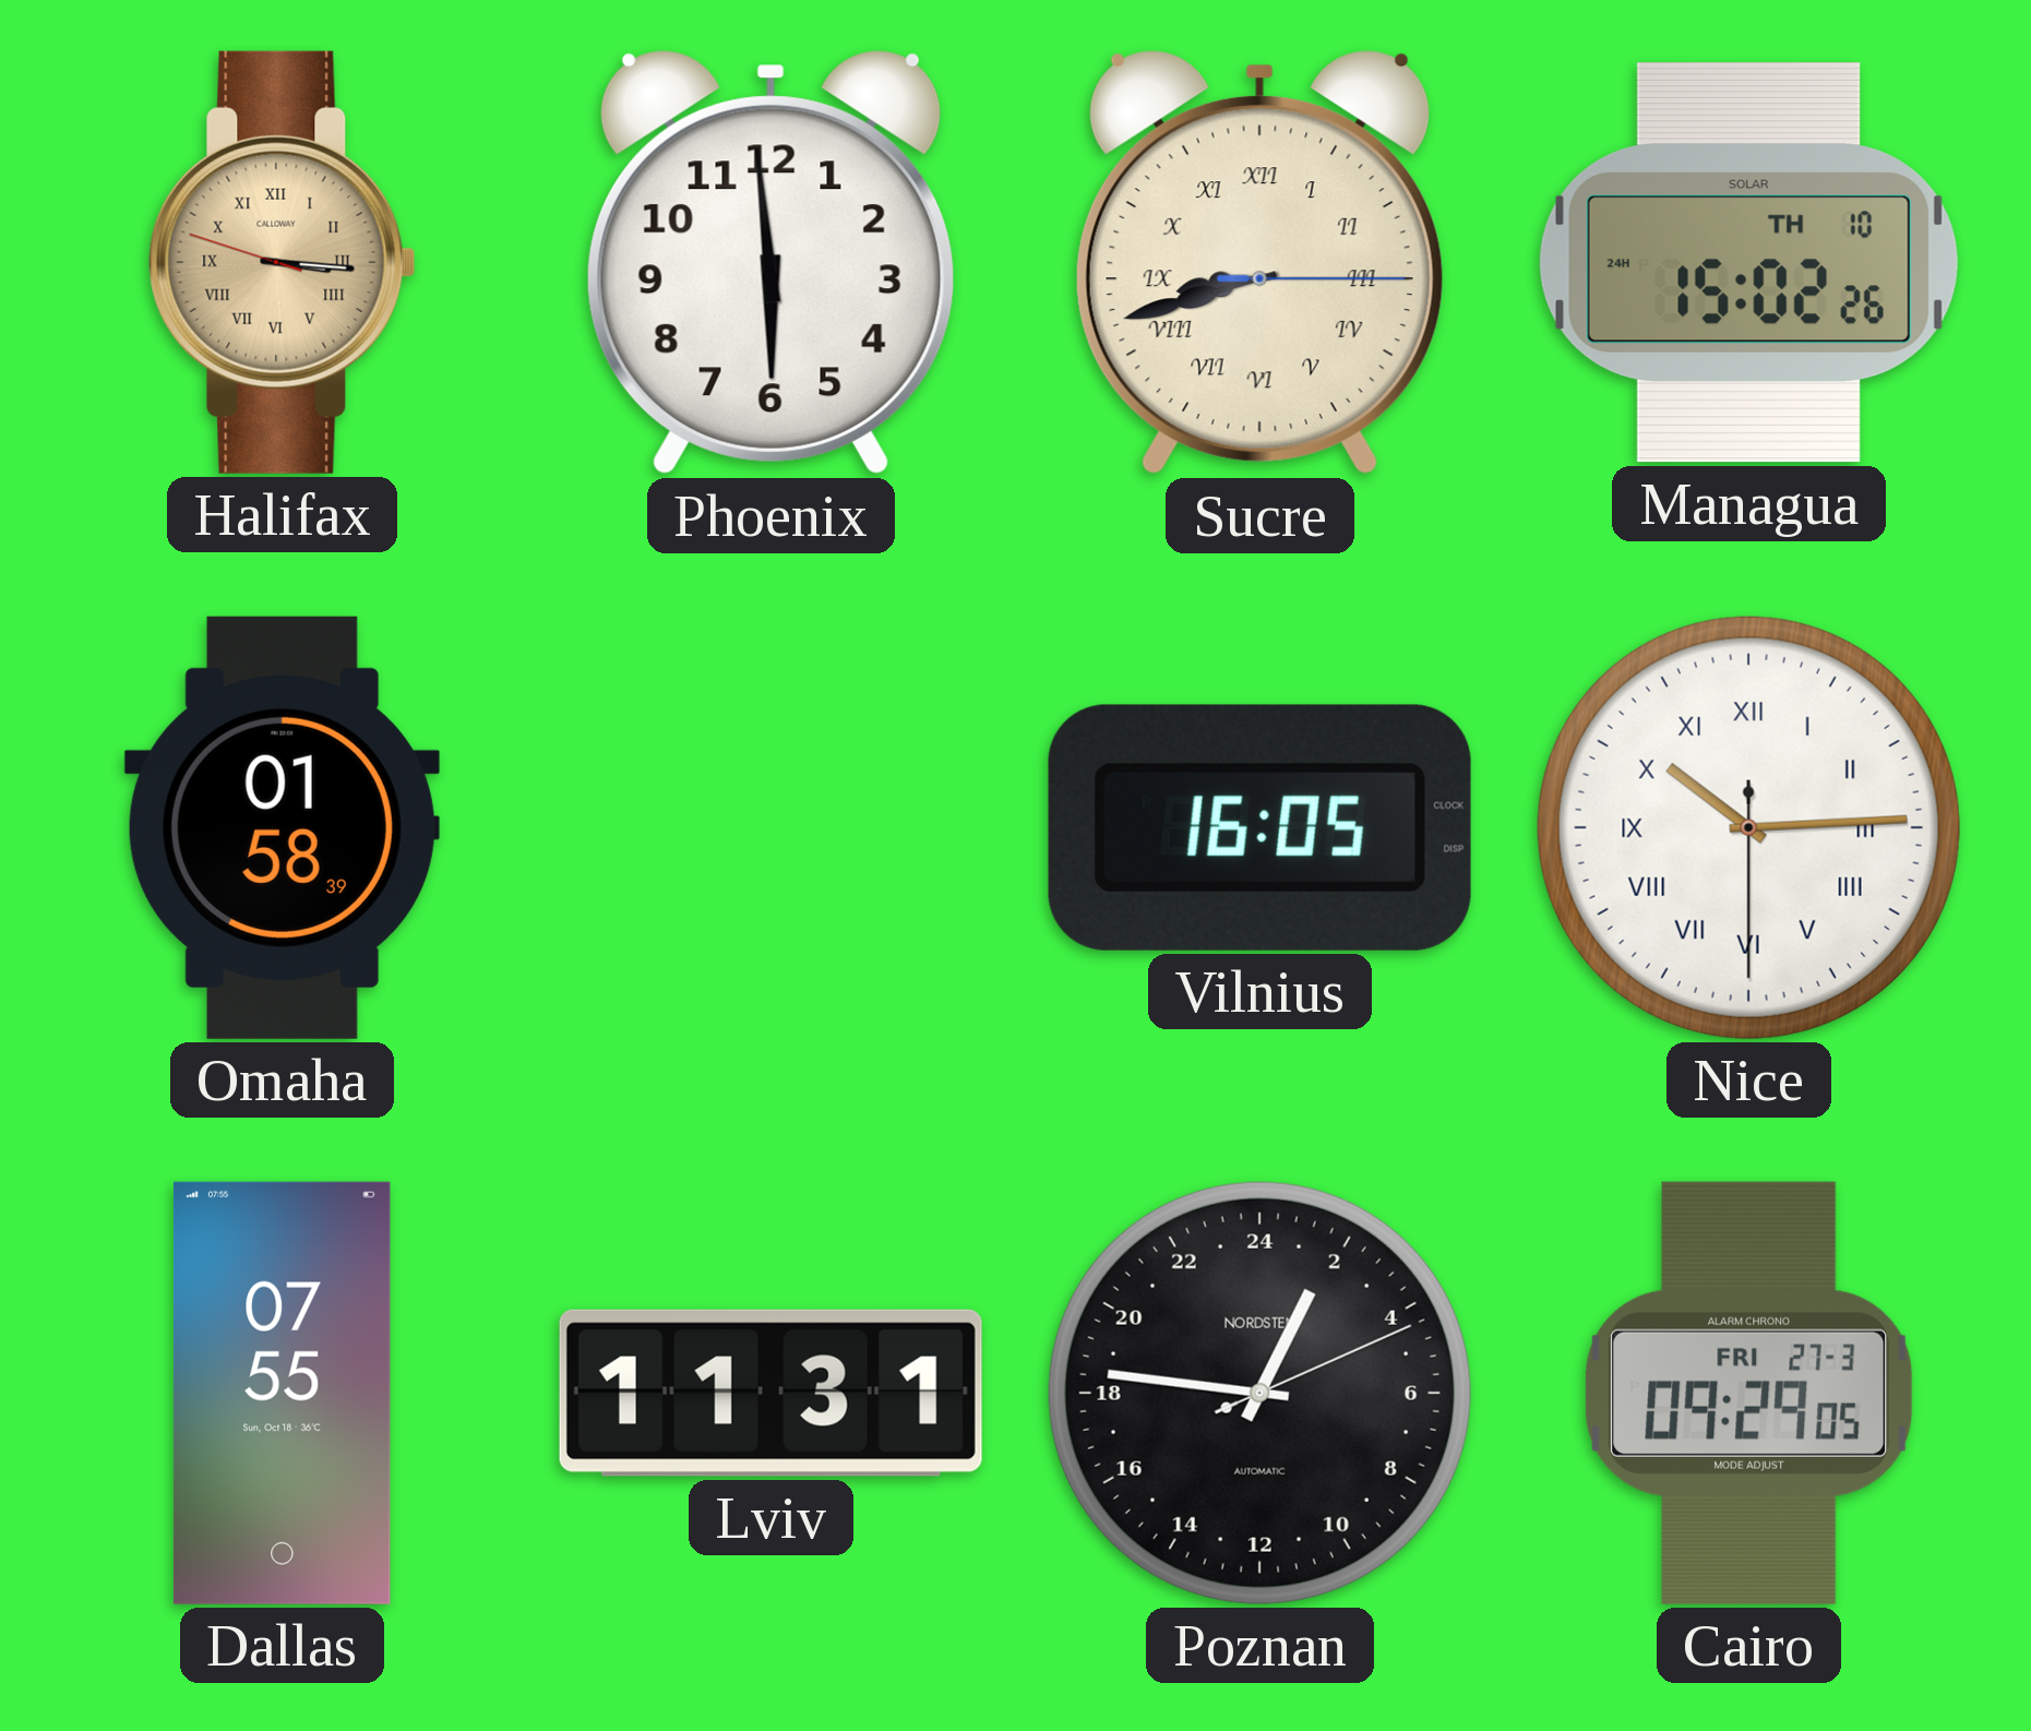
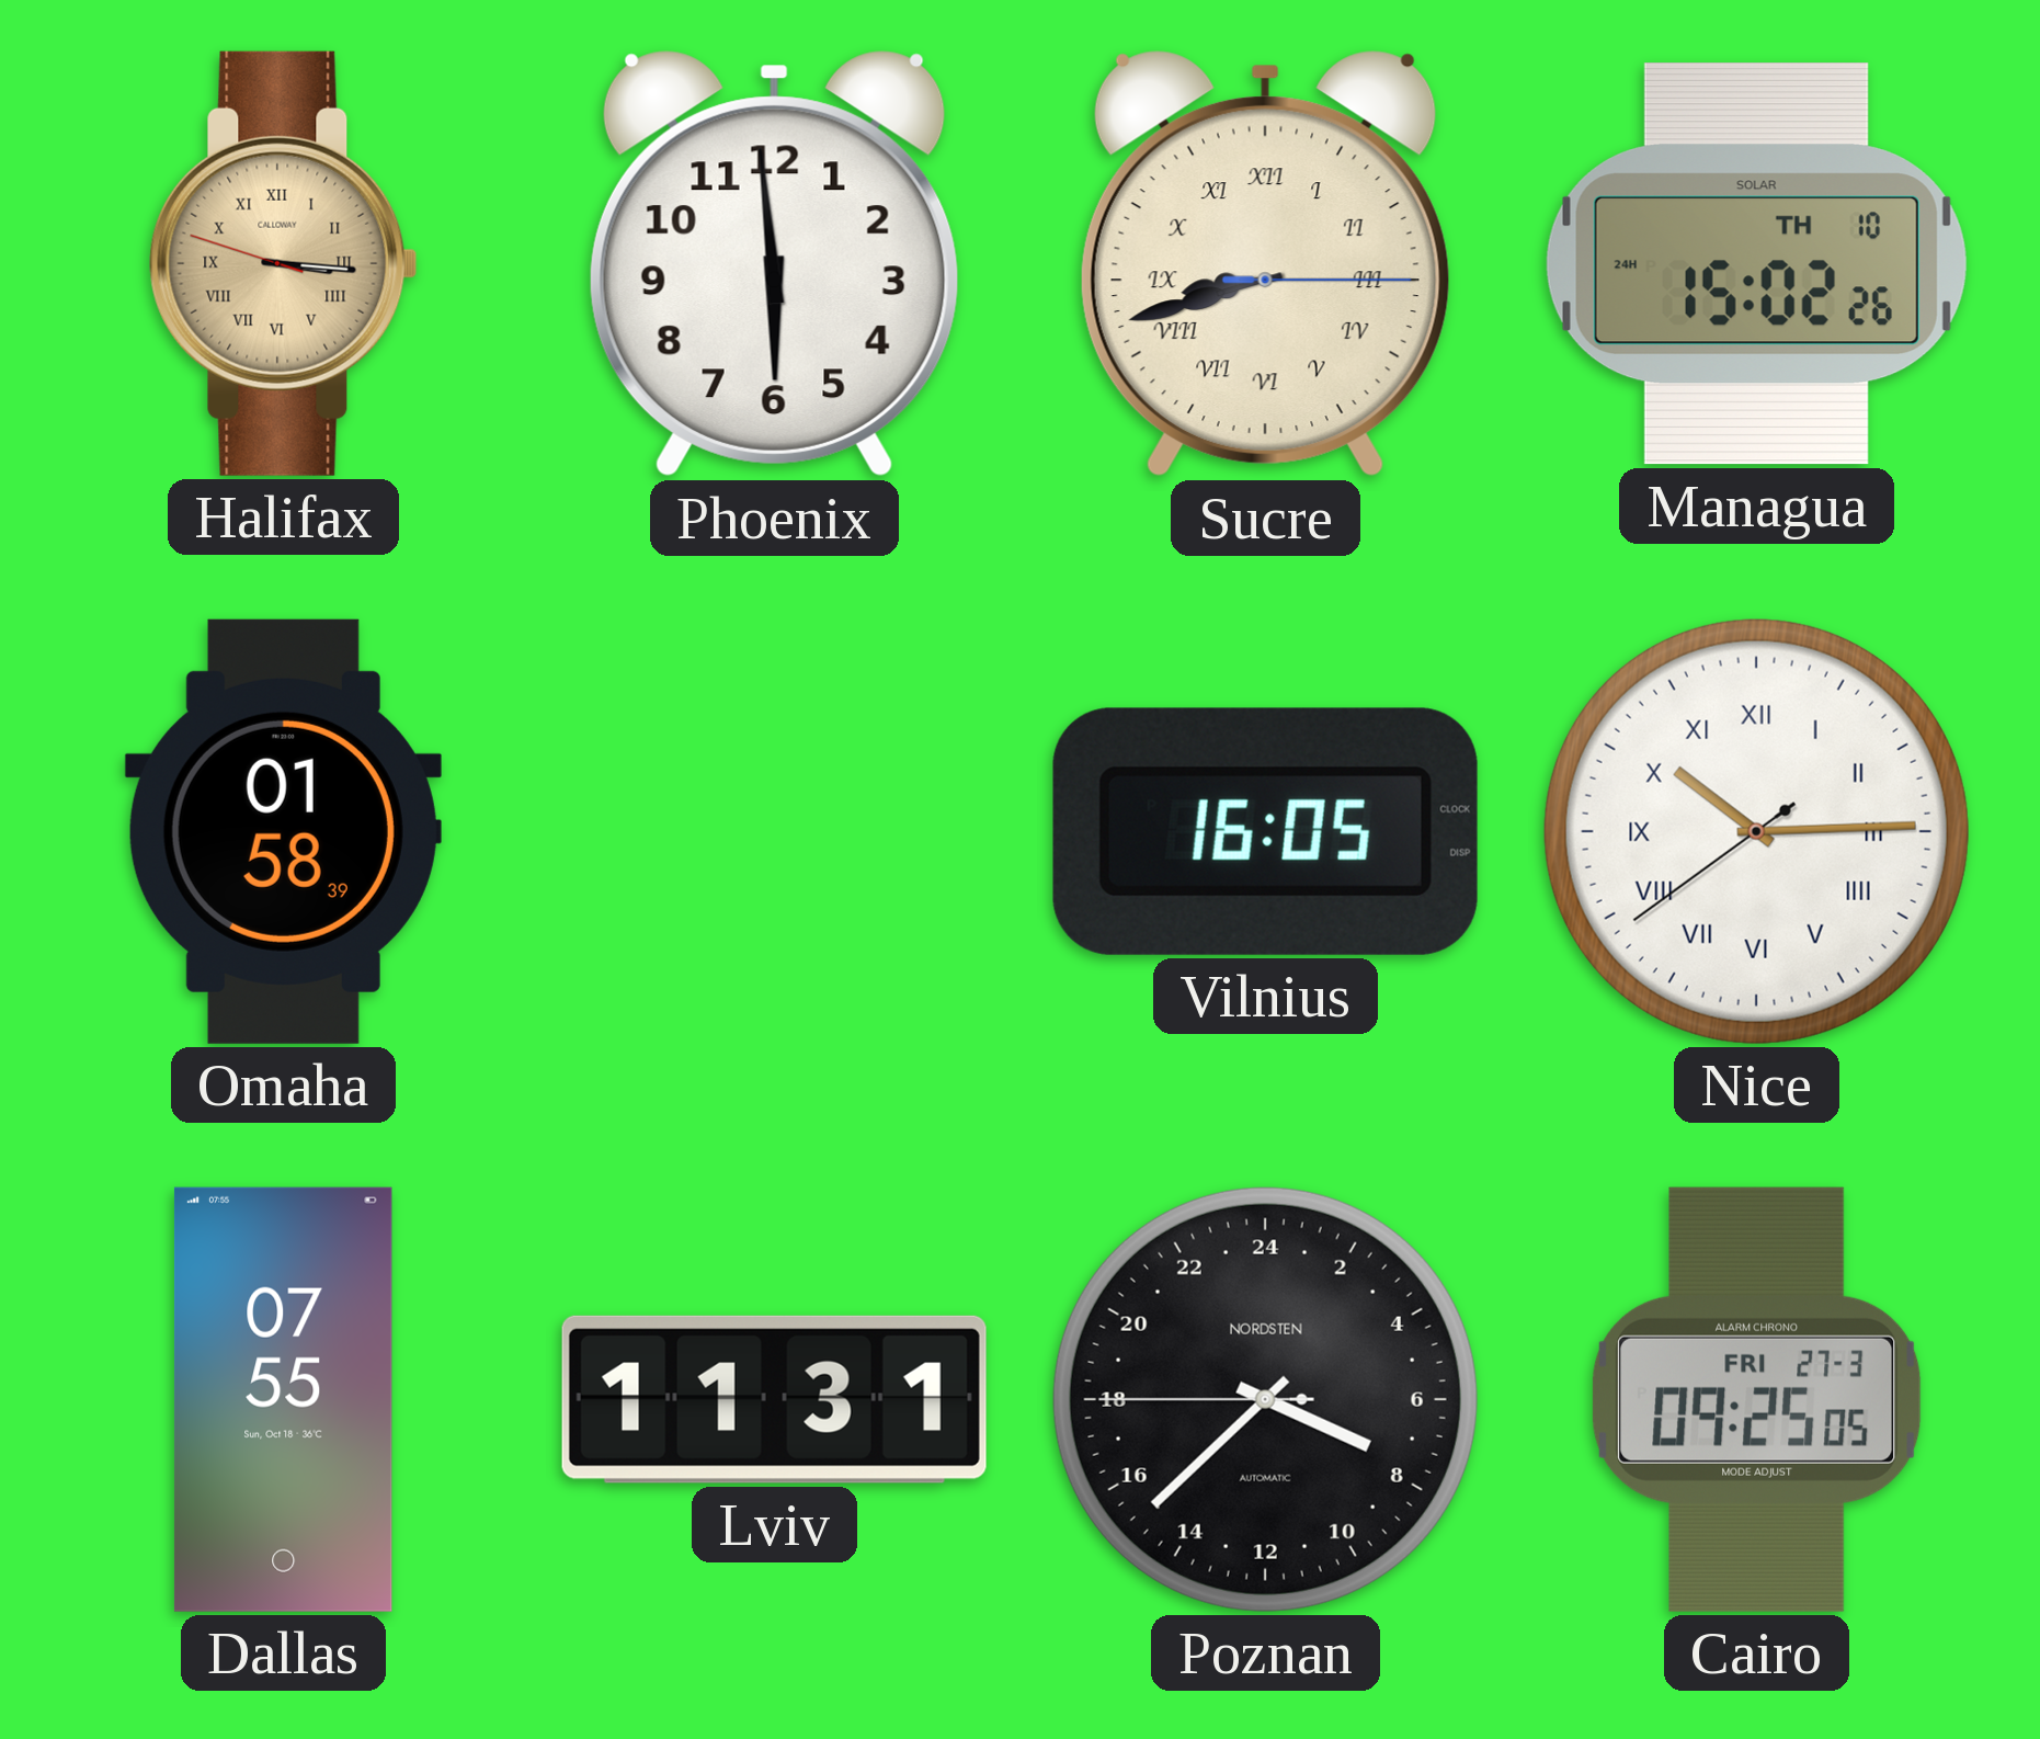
Nice: 10:14:30 -> 10:14:39 (1756, 831)
Poznan: 1:46 -> 7:37 (1265, 1399)
Cairo: 09:29 -> 09:25 (1757, 1399)
